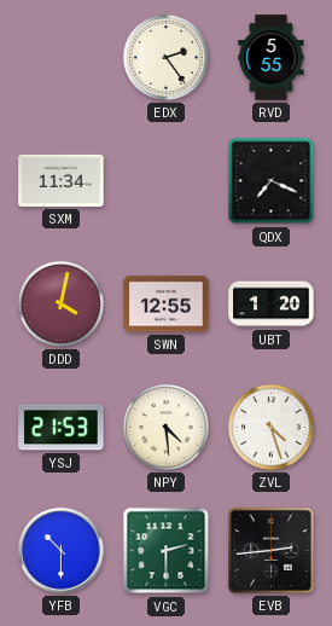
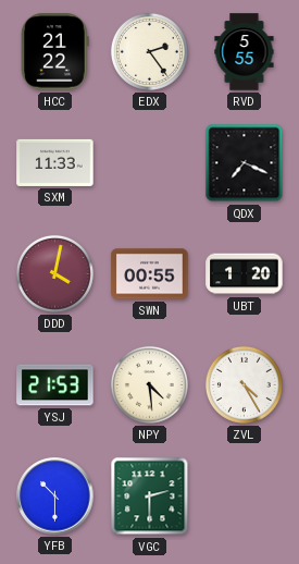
HCC: none -> 21:22 (55, 52)
SXM: 11:34 -> 11:33 (55, 162)
SWN: 12:55 -> 00:55 (150, 274)
ZVL: 4:27 -> 4:25 (244, 384)
EVB: 2:44 -> none (272, 551)
